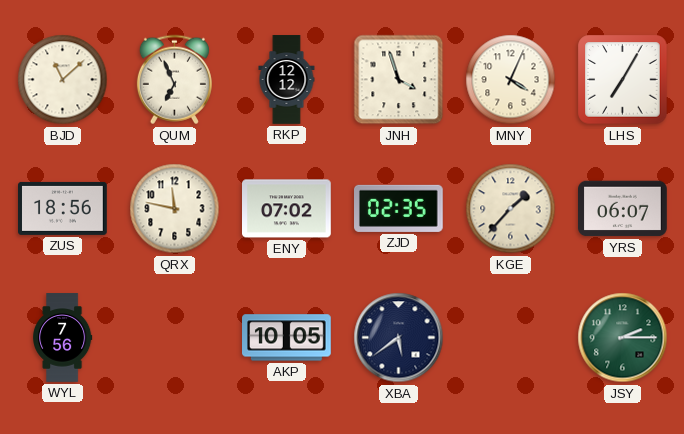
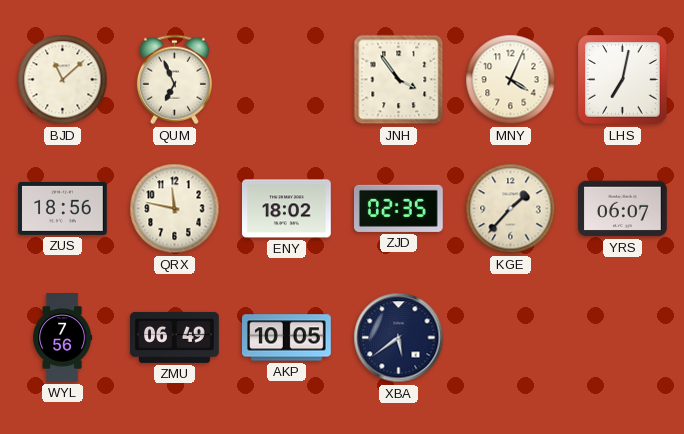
RKP: 12:12 -> none (287, 80)
JNH: 3:57 -> 3:54 (399, 80)
LHS: 7:05 -> 7:02 (623, 80)
ENY: 07:02 -> 18:02 (287, 209)
ZMU: none -> 06:49 (175, 337)
JSY: 2:15 -> none (623, 338)
